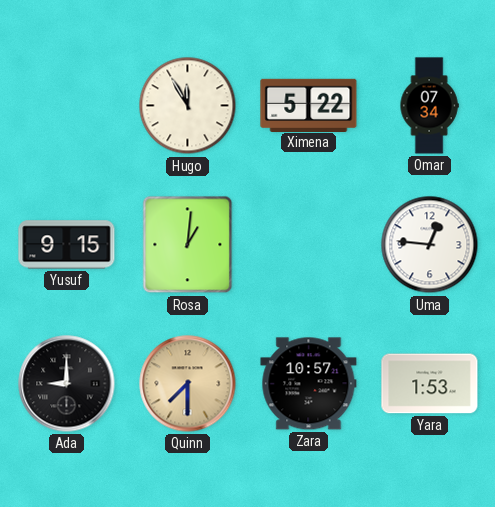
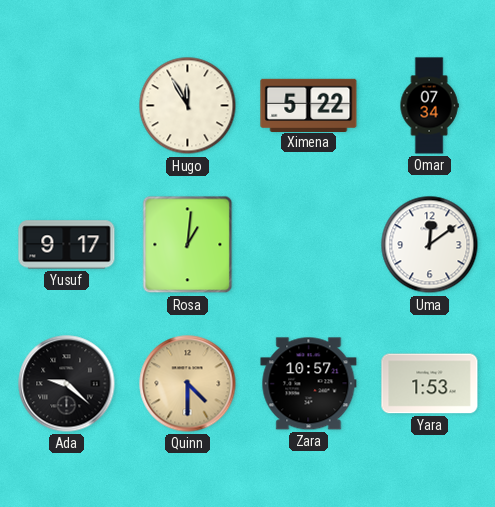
Yusuf: 9:15 -> 9:17 (67, 245)
Uma: 12:46 -> 12:09 (430, 245)
Ada: 9:00 -> 9:22 (67, 384)
Quinn: 7:30 -> 4:30 (188, 384)
